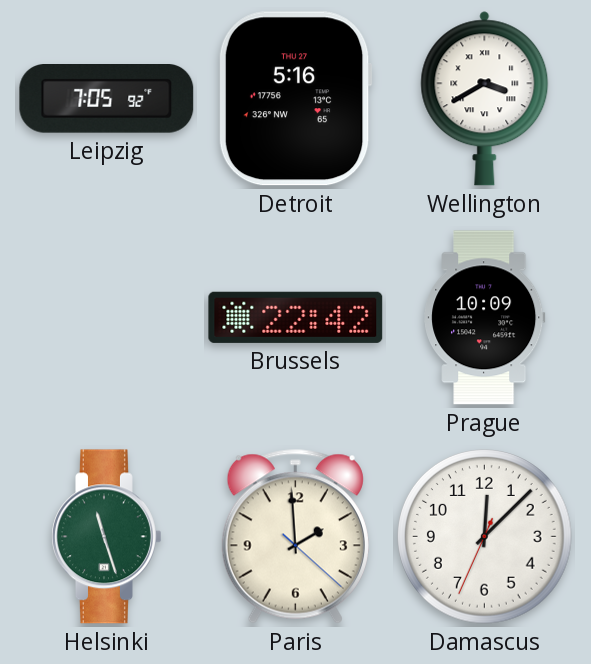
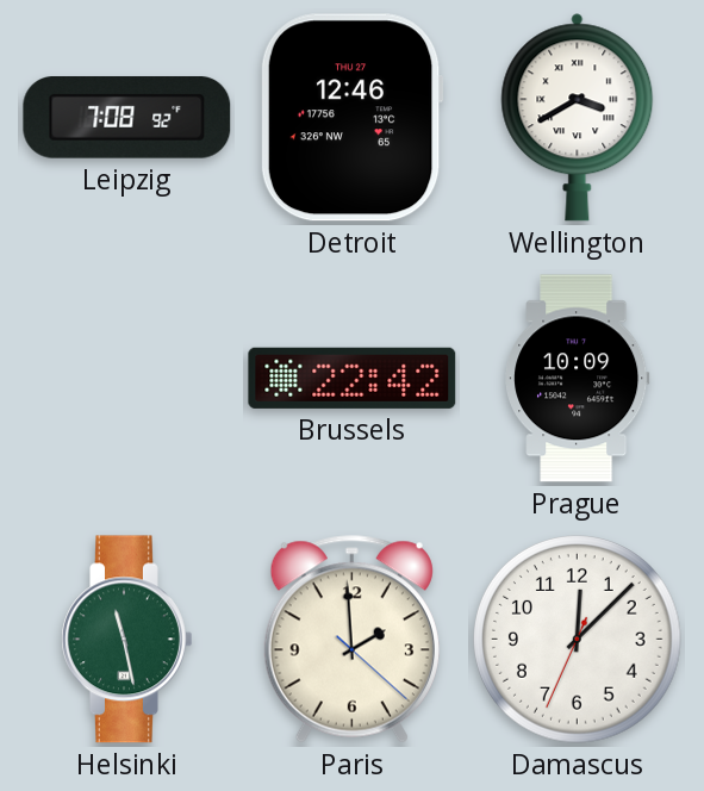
Leipzig: 7:05 -> 7:08 (127, 118)
Detroit: 5:16 -> 12:46 (351, 118)
Helsinki: 11:27 -> 11:28 (127, 640)
